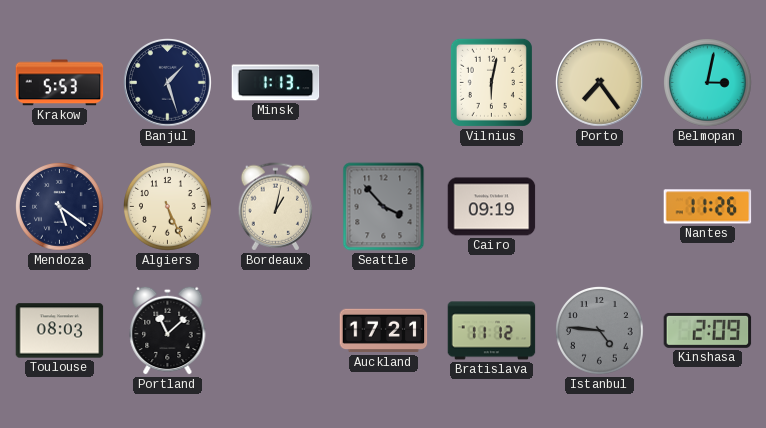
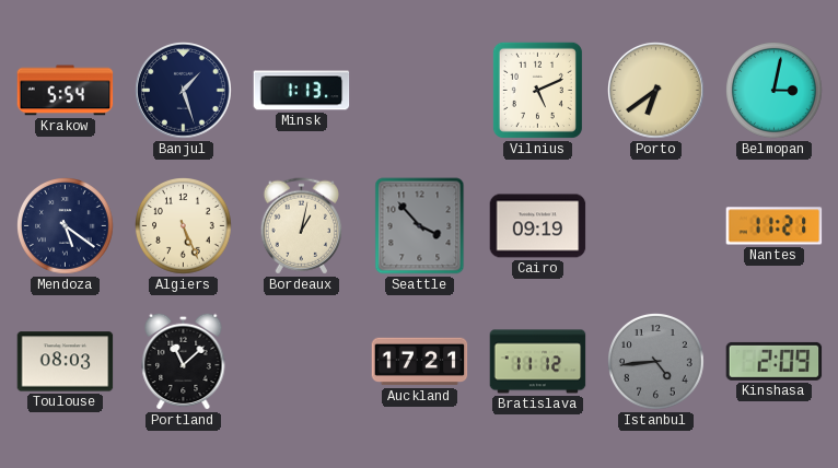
Krakow: 5:53 -> 5:54 (66, 91)
Vilnius: 6:02 -> 5:11 (537, 90)
Porto: 7:24 -> 6:39 (656, 91)
Nantes: 11:26 -> 11:21 (775, 226)
Istanbul: 4:46 -> 4:44 (656, 362)
